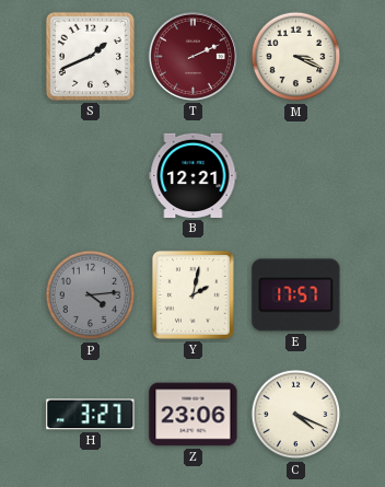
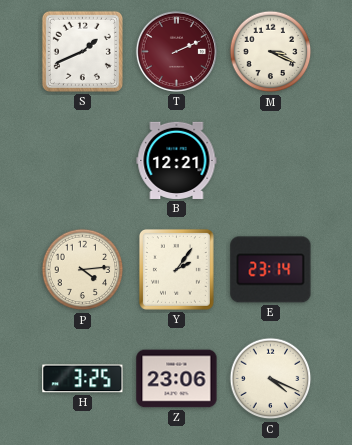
P dial: grey -> cream (83, 270)
Y: 2:02 -> 2:06 (176, 269)
E: 17:57 -> 23:14 (271, 270)
H: 3:27 -> 3:25 (83, 379)
